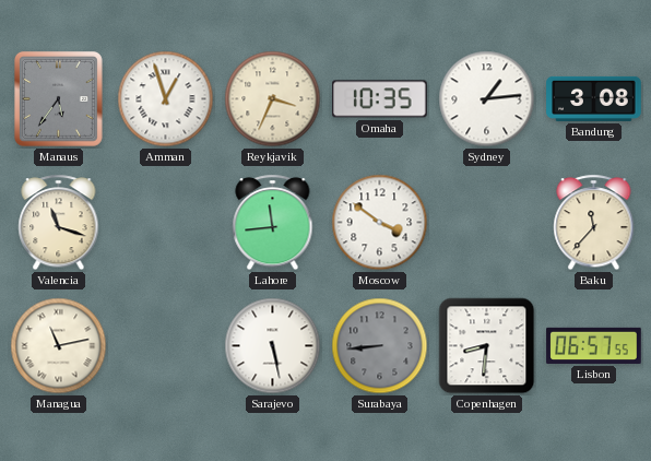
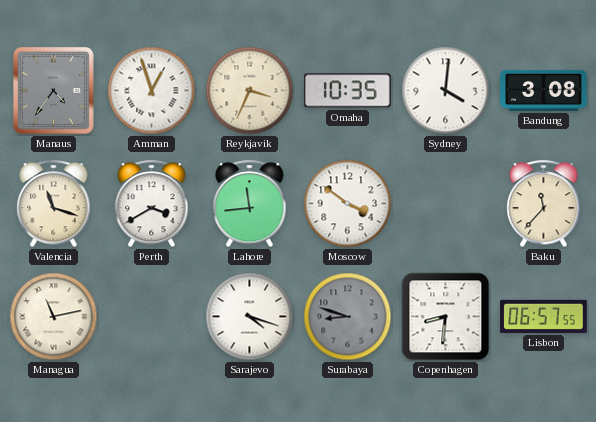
Manaus: 5:36 -> 4:36 (53, 90)
Sydney: 1:14 -> 4:01 (446, 91)
Perth: none -> 3:40 (152, 204)
Sarajevo: 5:28 -> 4:18 (250, 317)
Surabaya: 8:44 -> 8:48 (348, 317)
